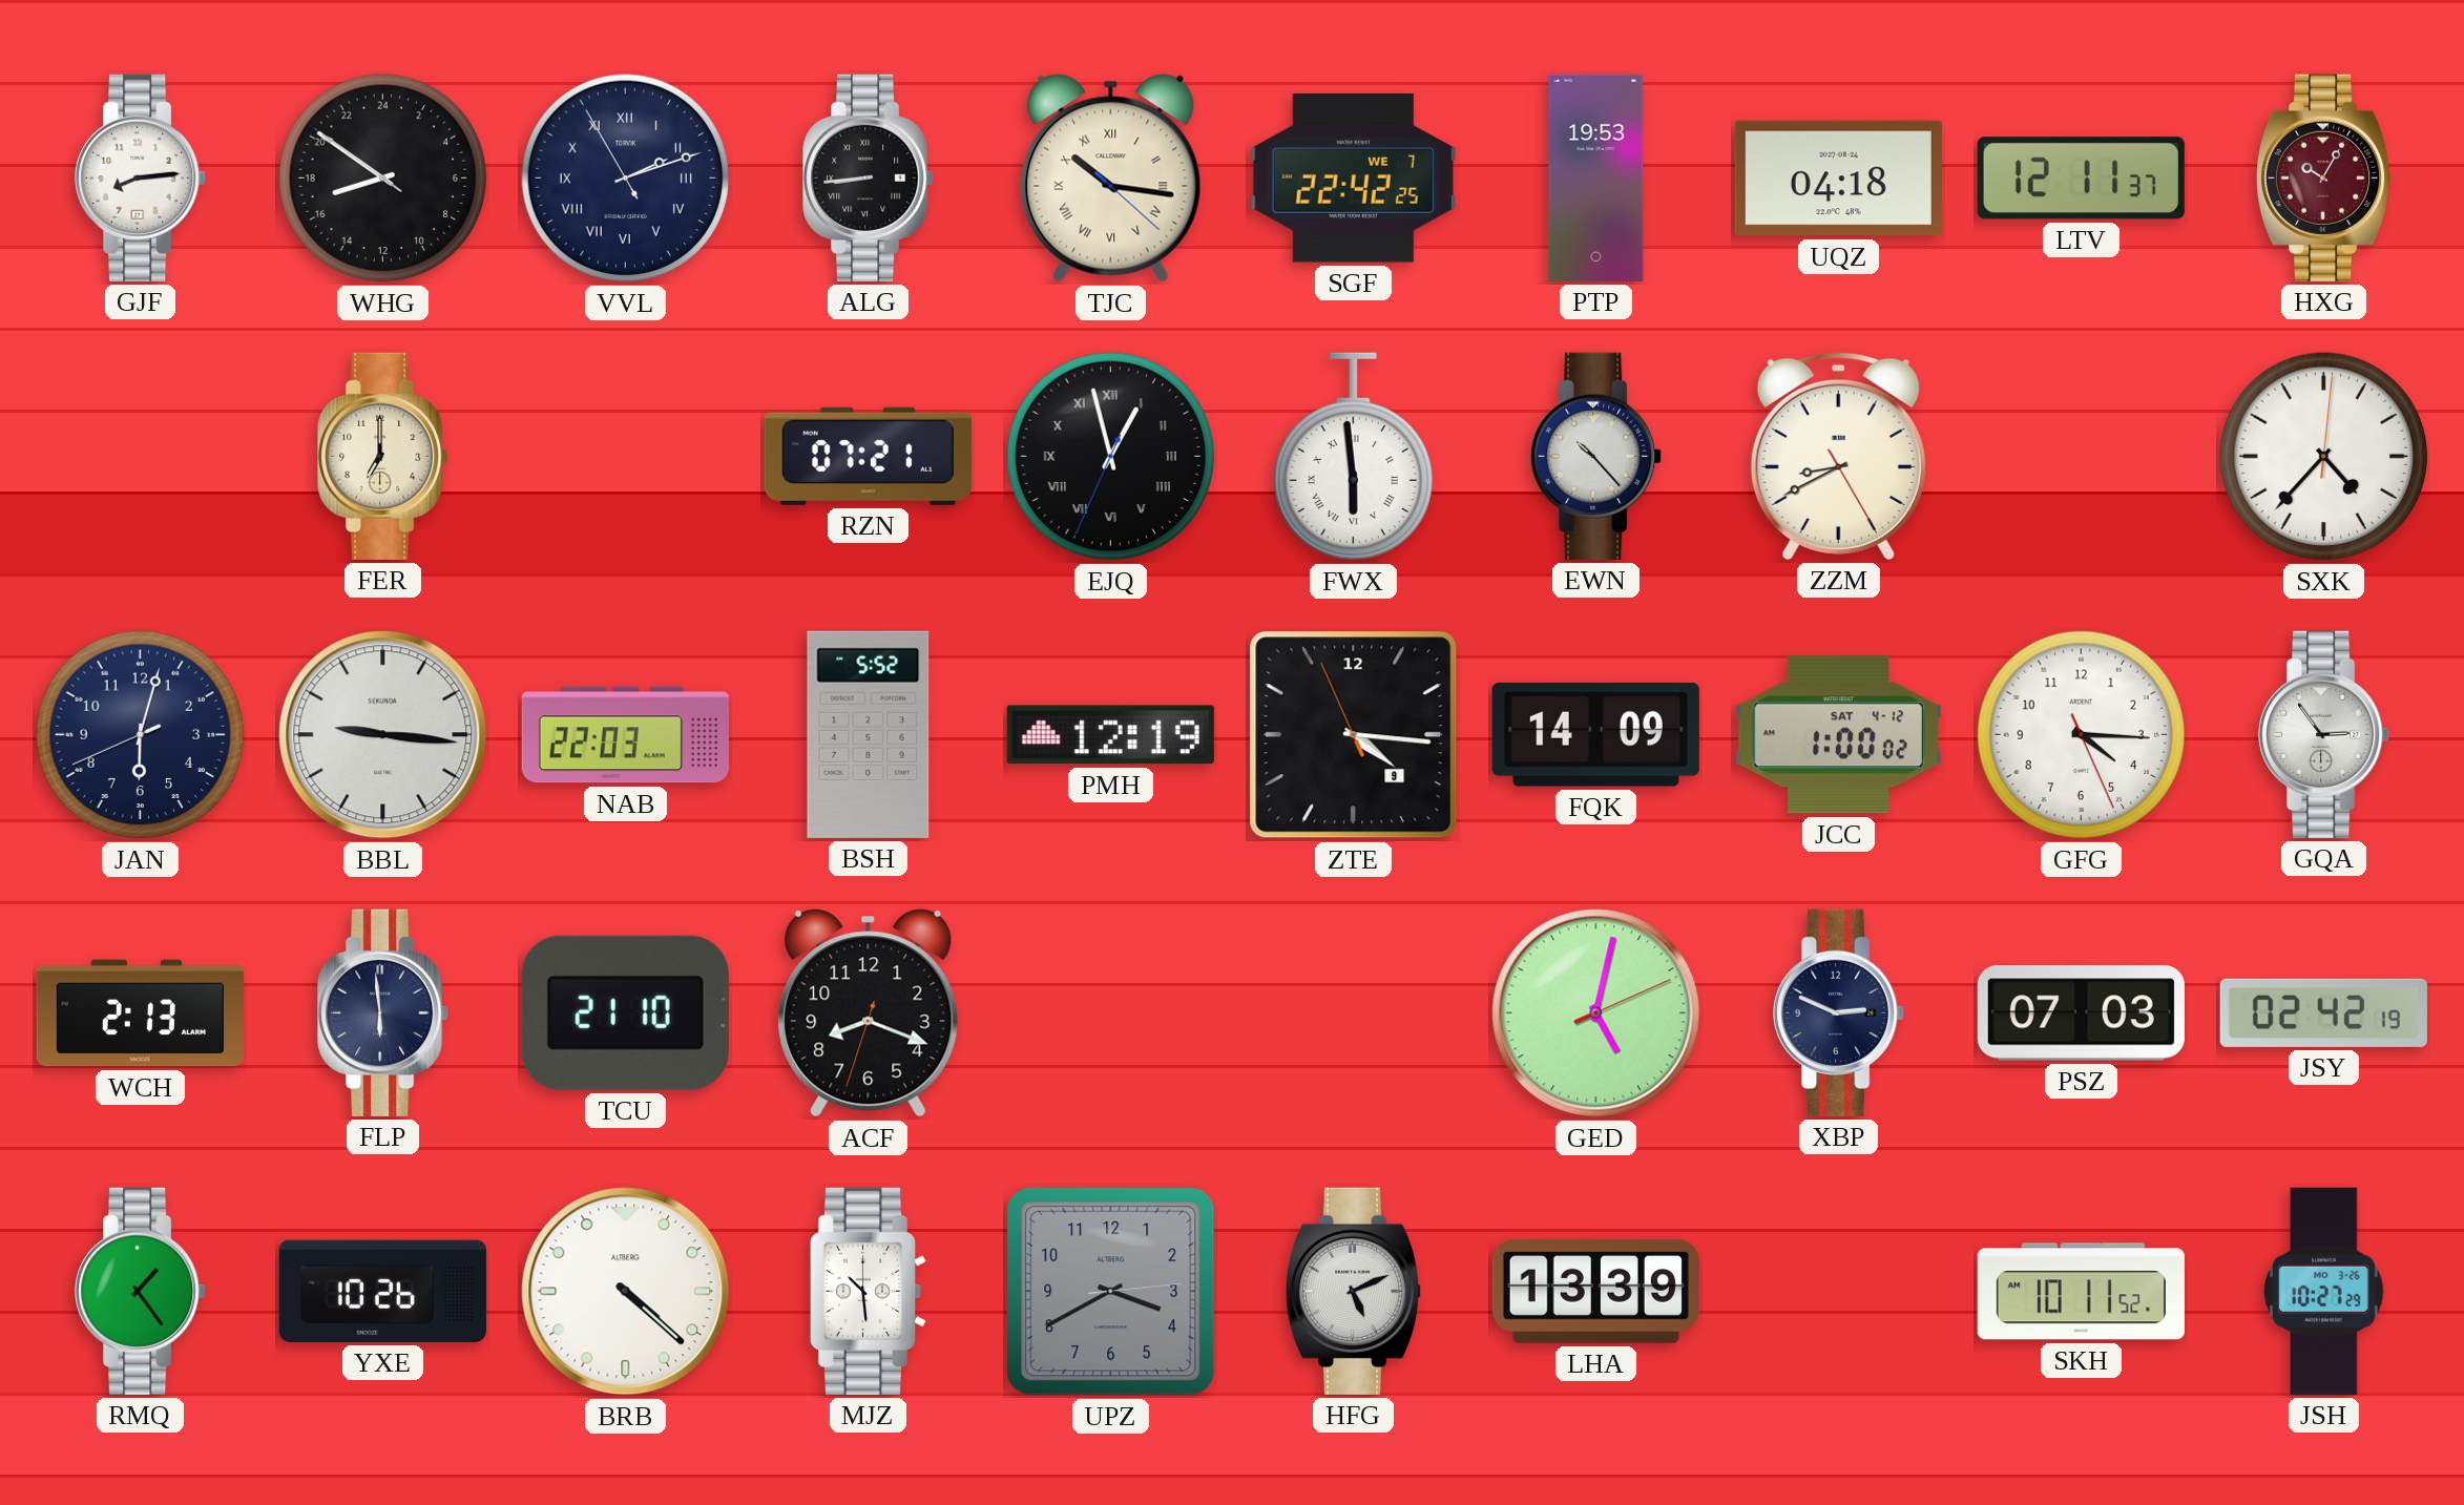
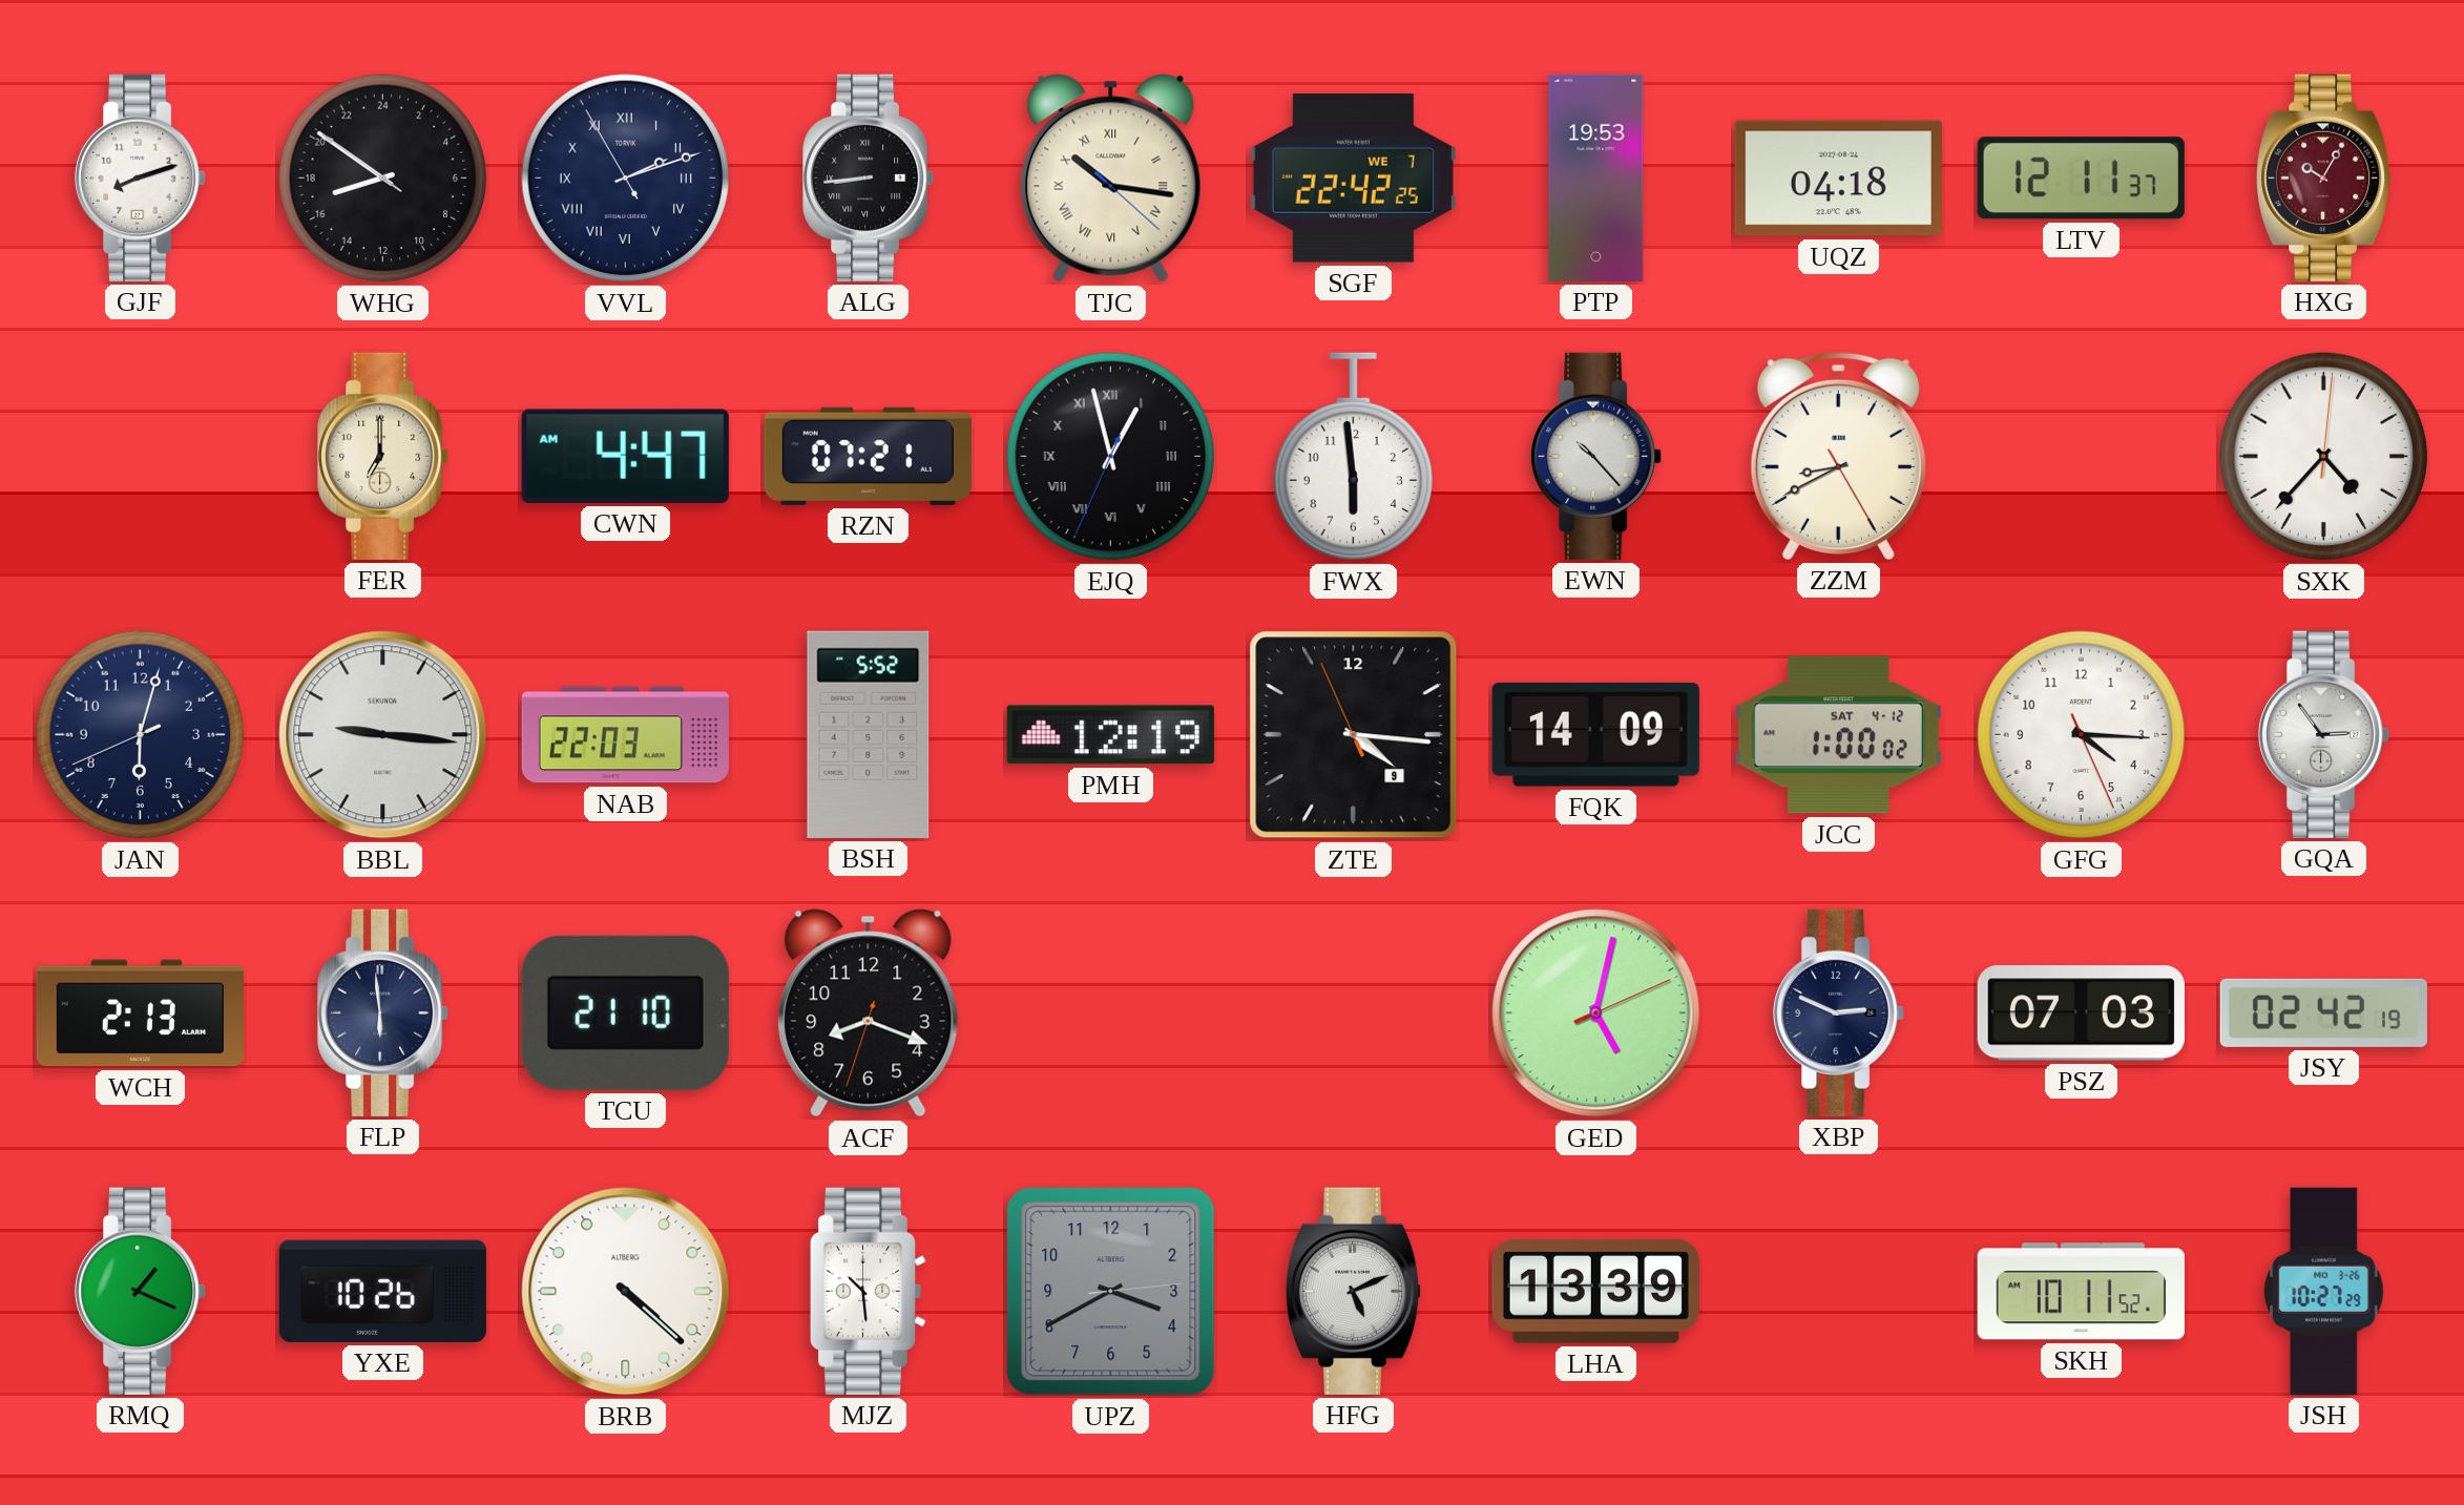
GJF: 8:14 -> 8:12 (141, 177)
CWN: none -> 4:47 (625, 456)
FWX numerals: Roman -> Arabic (1353, 457)
RMQ: 1:24 -> 1:19 (141, 1291)
